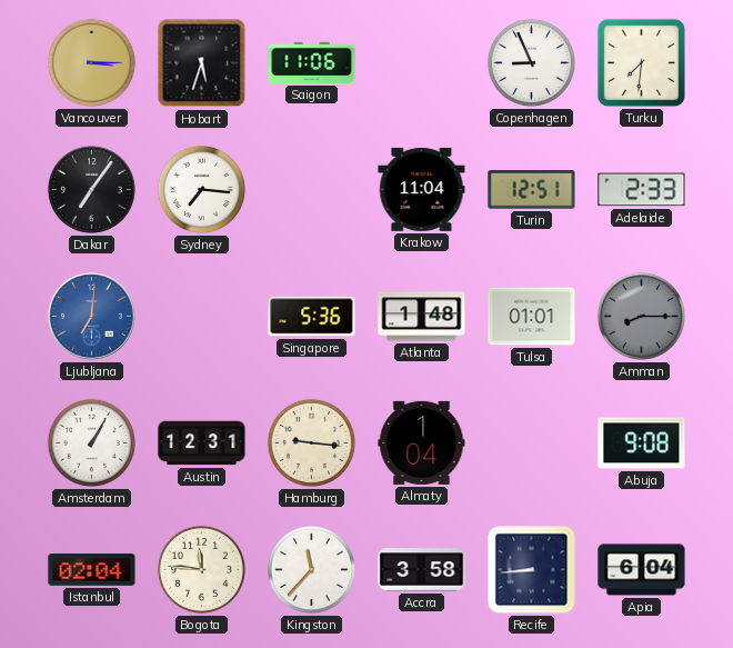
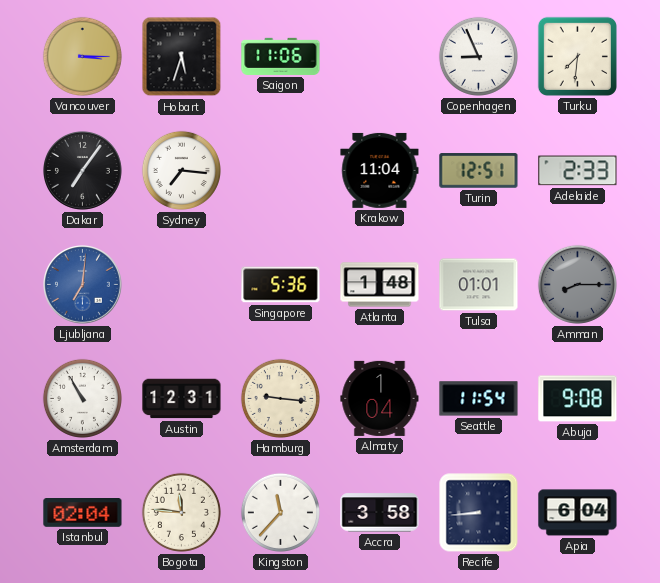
Amsterdam: 1:05 -> 10:55 (82, 398)
Seattle: none -> 11:54 (479, 399)
